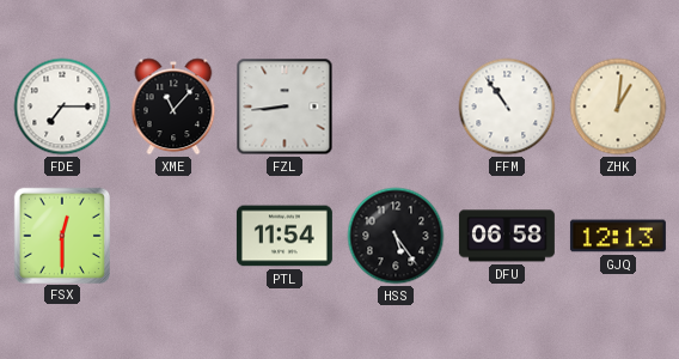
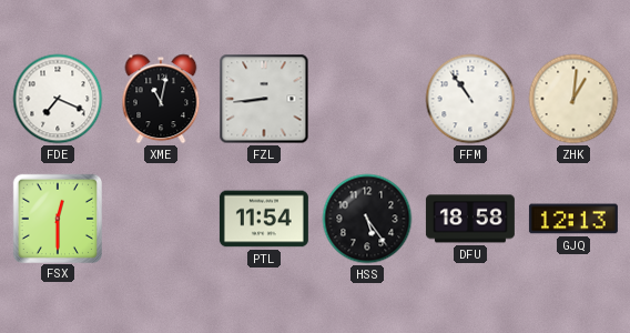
FDE: 7:15 -> 7:19 (58, 99)
XME: 11:07 -> 11:02 (161, 99)
DFU: 06:58 -> 18:58 (470, 219)
